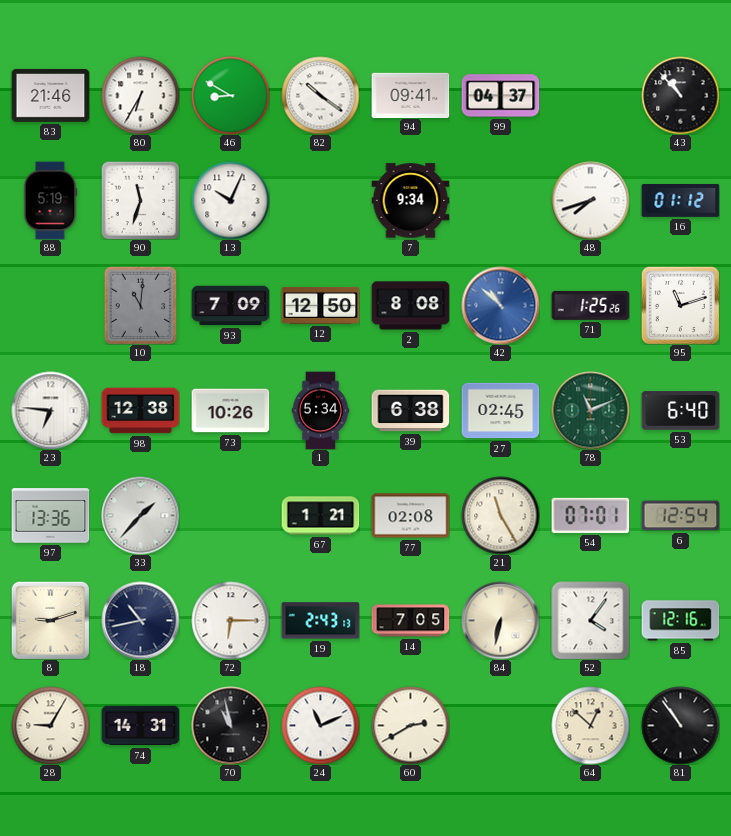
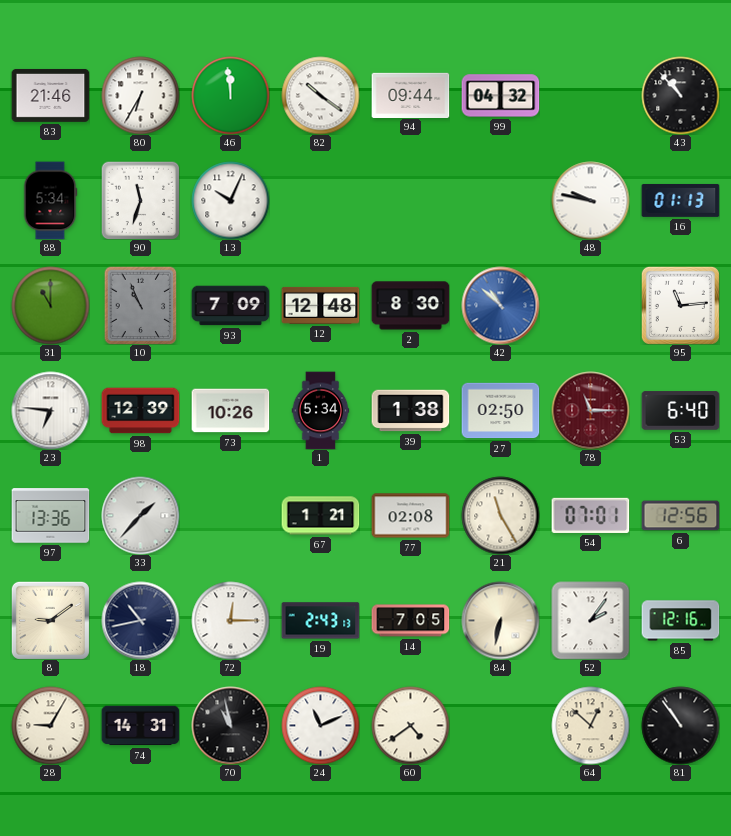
46: 8:50 -> 11:59 (230, 95)
94: 09:41 -> 09:44 (410, 95)
99: 04:37 -> 04:32 (500, 96)
88: 5:19 -> 5:34 (50, 200)
7: 9:34 -> none (410, 201)
48: 7:42 -> 9:47 (590, 200)
16: 01:12 -> 01:13 (680, 200)
31: none -> 11:00 (50, 305)
10: 11:01 -> 10:56 (141, 305)
12: 12:50 -> 12:48 (320, 305)
2: 8:08 -> 8:30 (410, 306)
71: 1:25 -> none (590, 305)
95: 11:12 -> 11:14 (680, 305)
98: 12:38 -> 12:39 (140, 411)
39: 6:38 -> 1:38 (410, 411)
27: 02:45 -> 02:50 (500, 411)
78: 11:11 -> 11:15 (590, 410)
78 dial: green -> burgundy (590, 410)
6: 12:54 -> 12:56 (680, 516)
8: 9:12 -> 9:09 (50, 620)
72: 6:15 -> 12:15 (230, 620)
52: 4:06 -> 2:06 (590, 620)
60: 2:40 -> 4:39 (410, 725)
